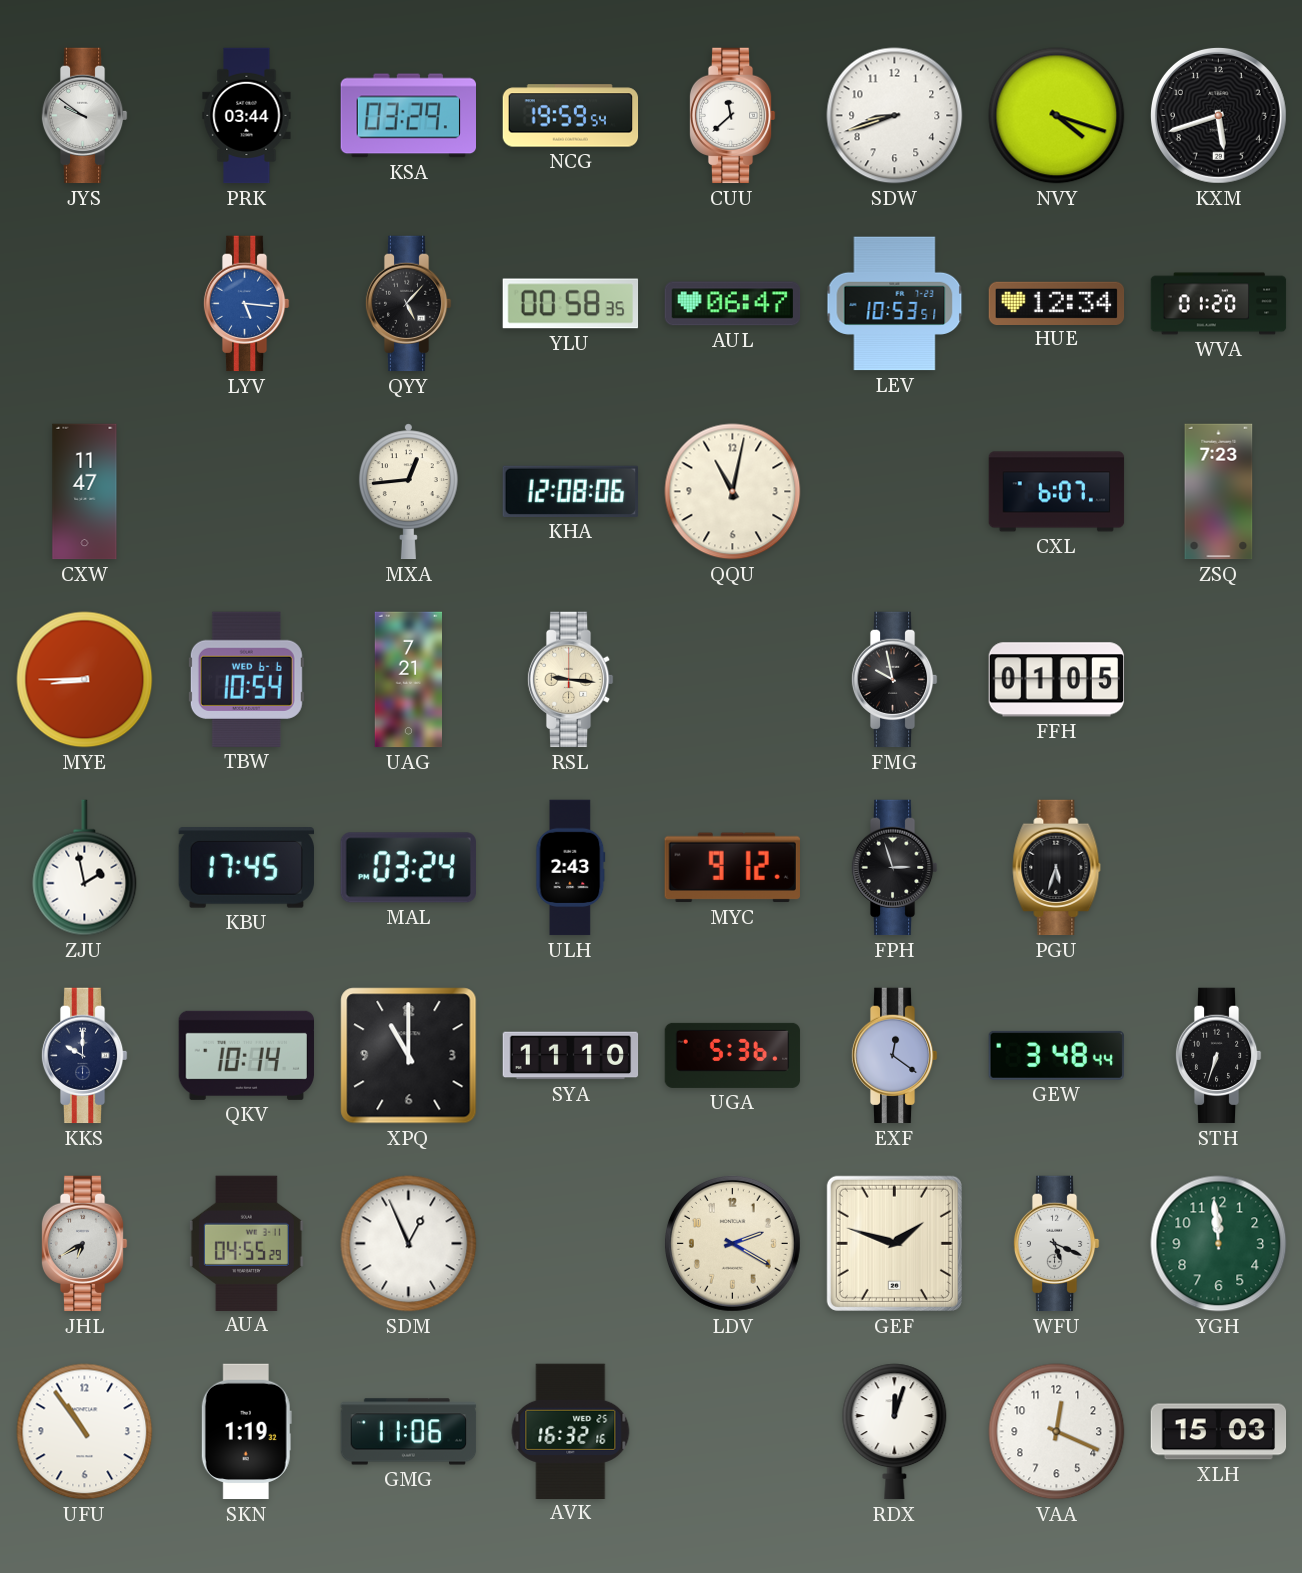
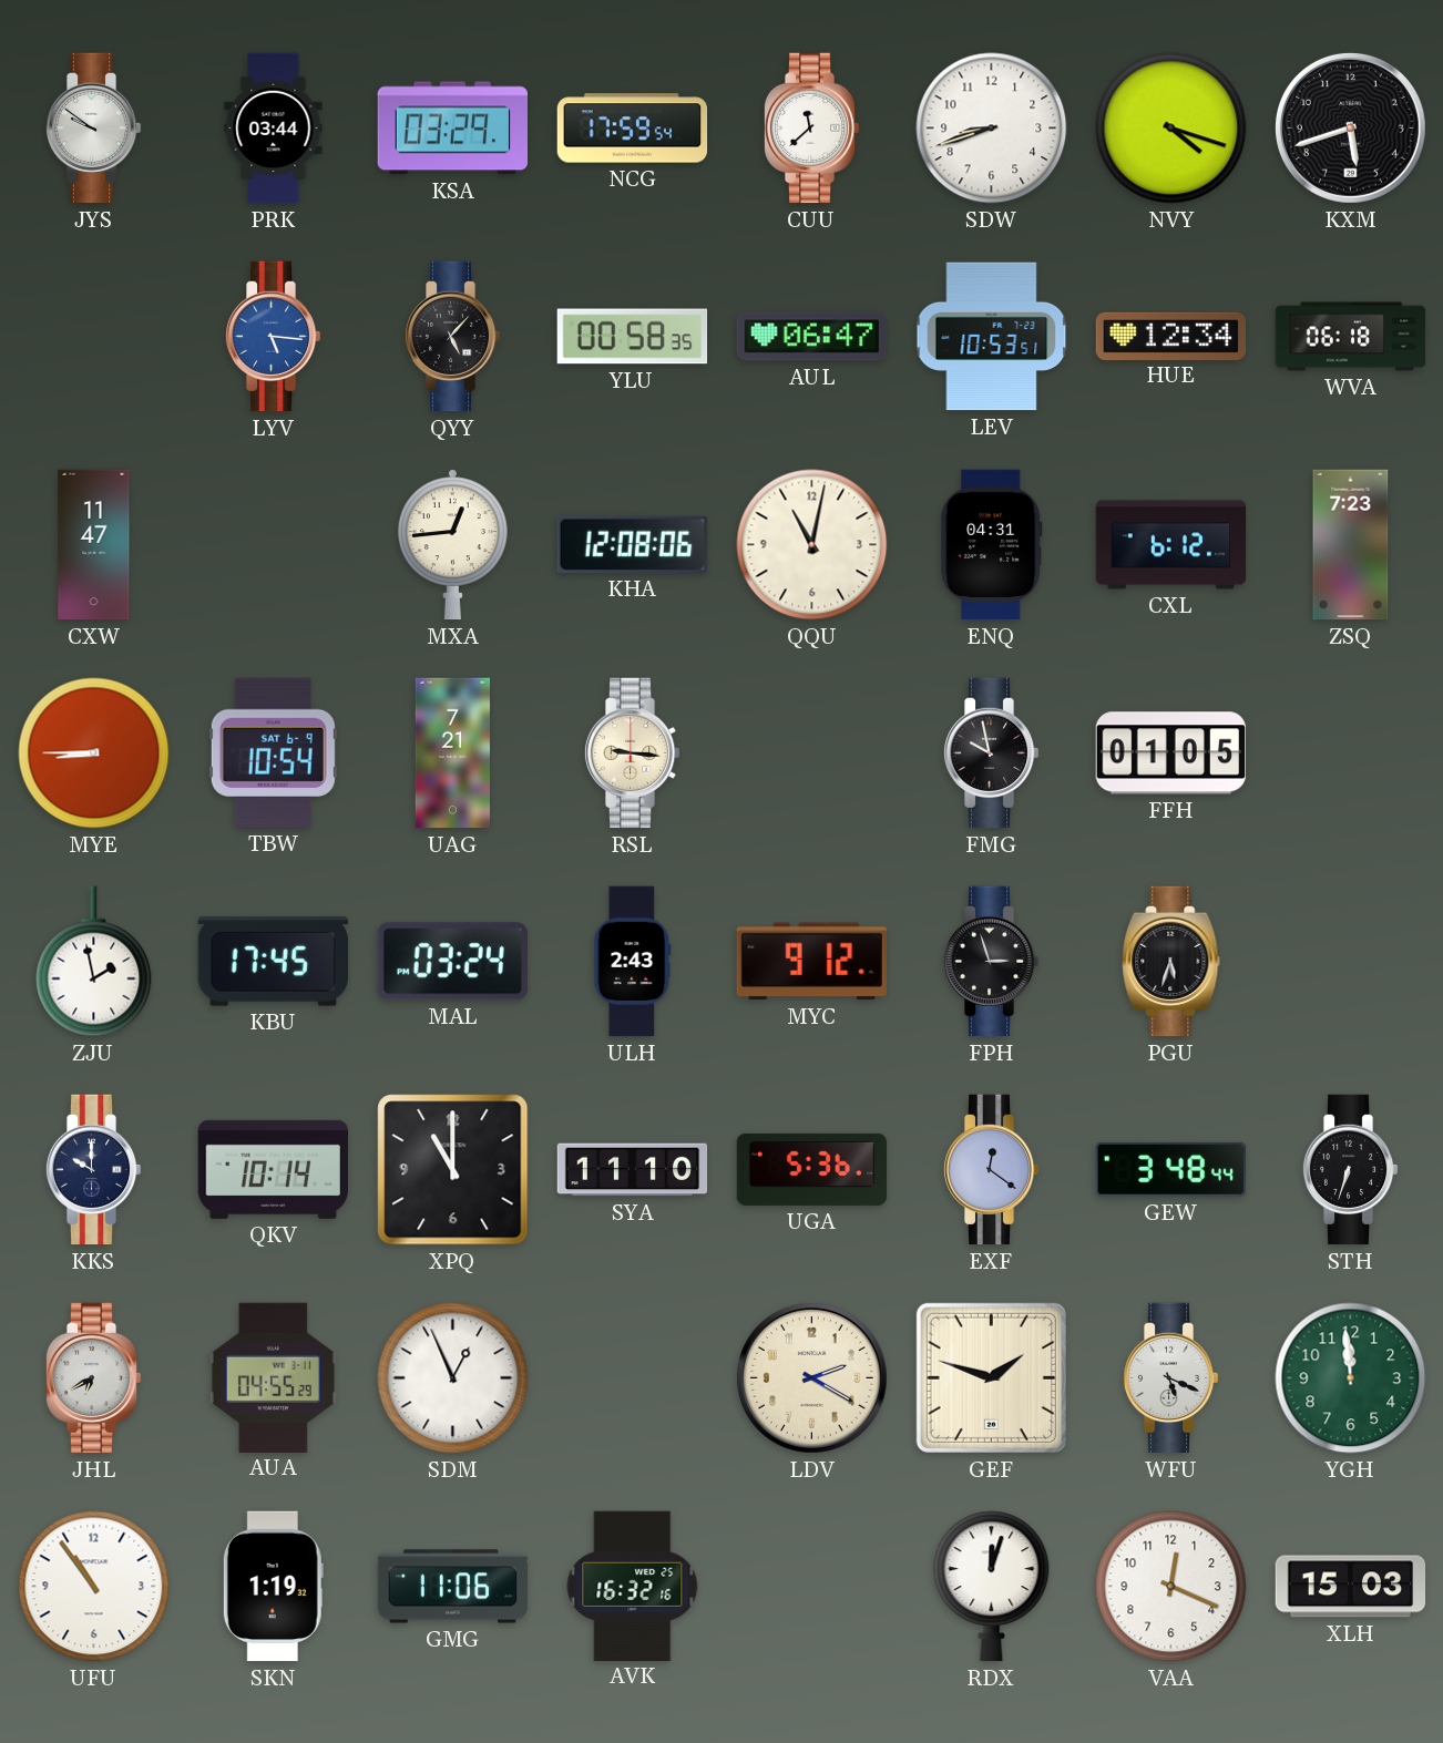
NCG: 19:59 -> 17:59 (633, 129)
WVA: 01:20 -> 06:18 (1351, 337)
ENQ: none -> 04:31 (992, 545)
CXL: 6:07 -> 6:12 (1171, 545)
TBW date: WED 6-6 -> SAT 6-9 (273, 752)
